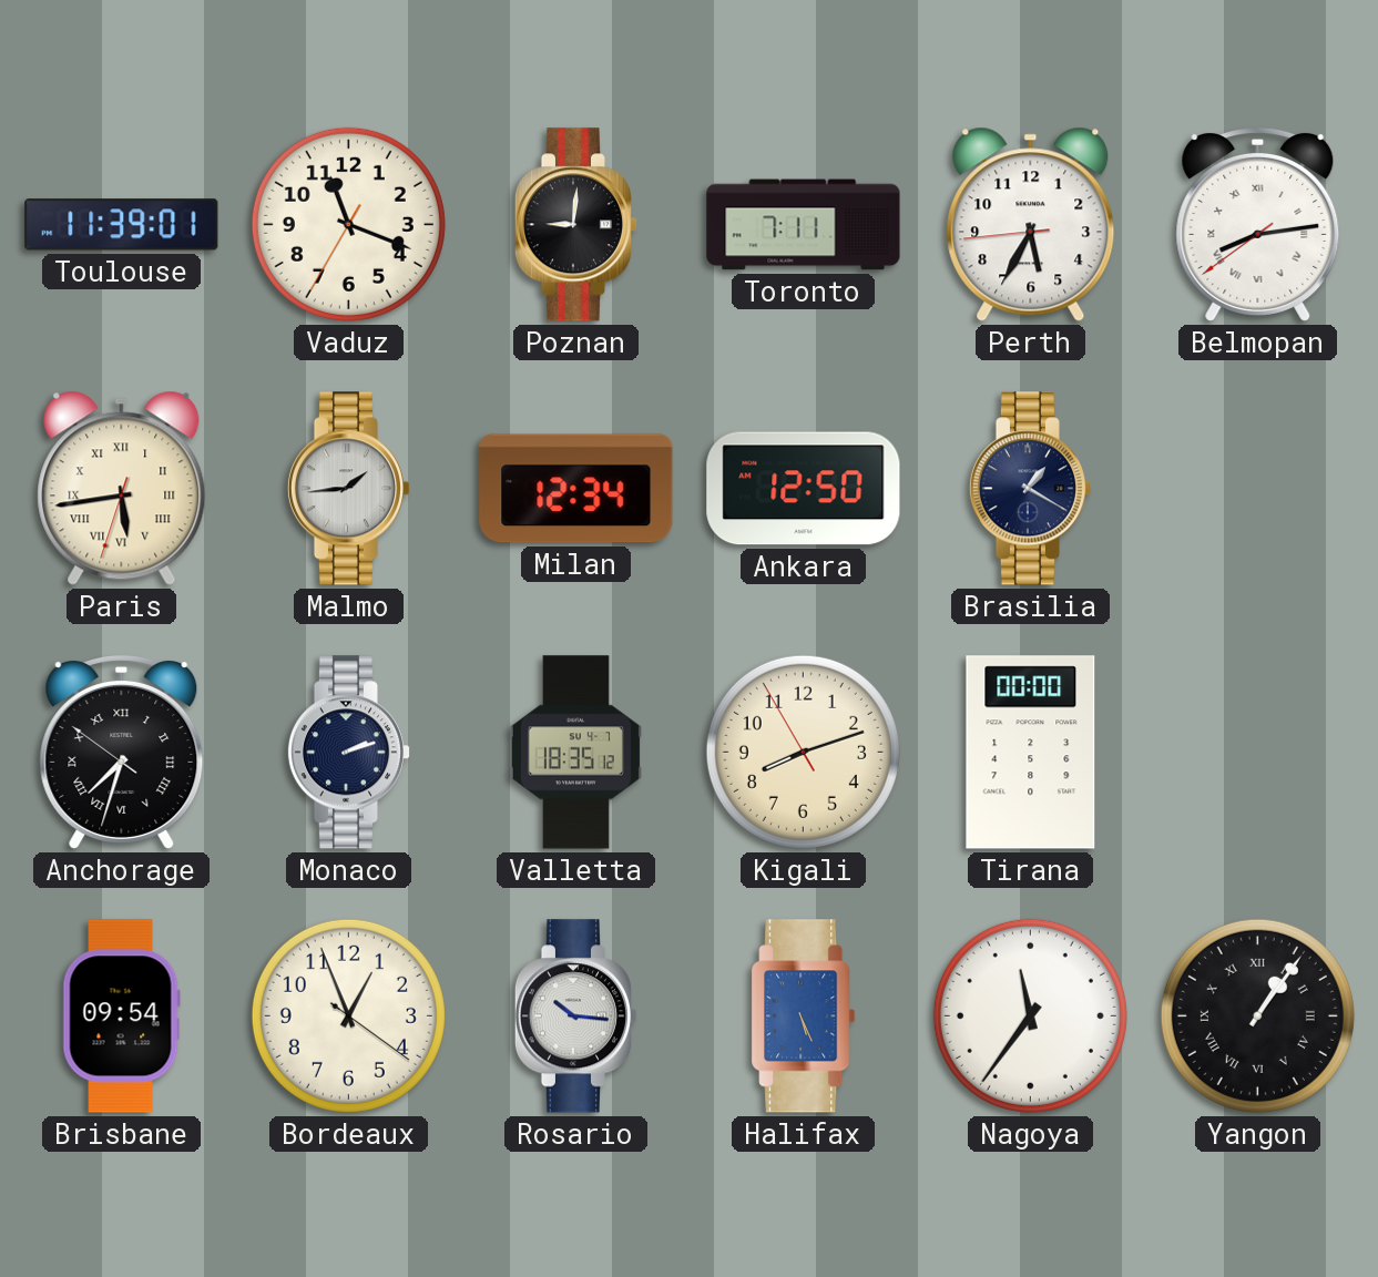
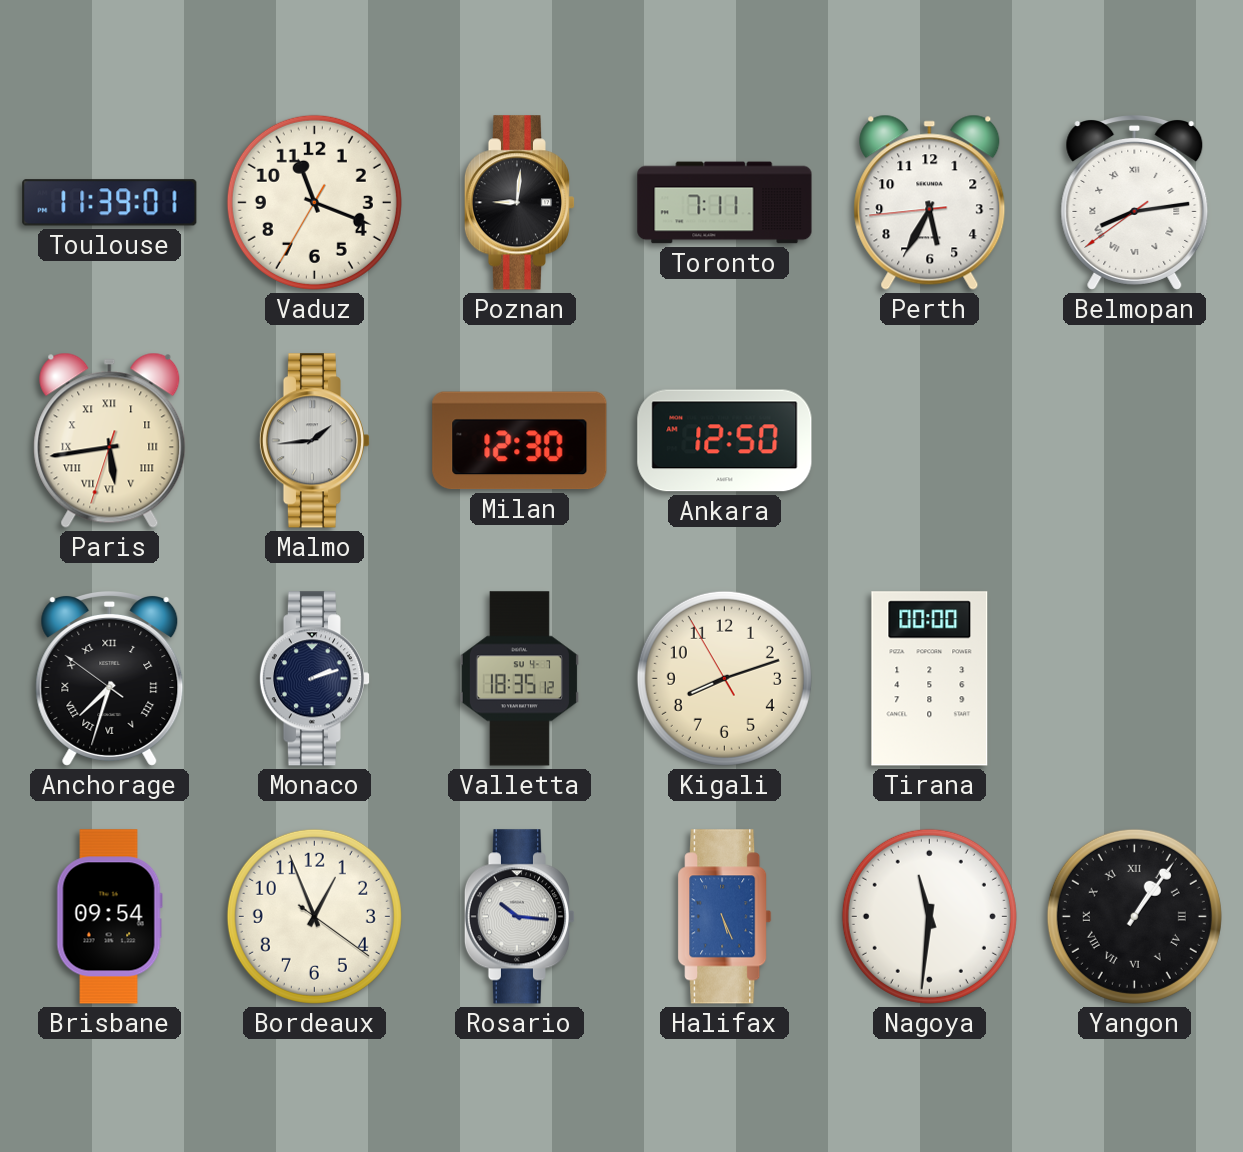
Milan: 12:34 -> 12:30 (520, 441)
Brasilia: 1:20 -> none (1031, 489)
Nagoya: 11:36 -> 11:31 (929, 916)
